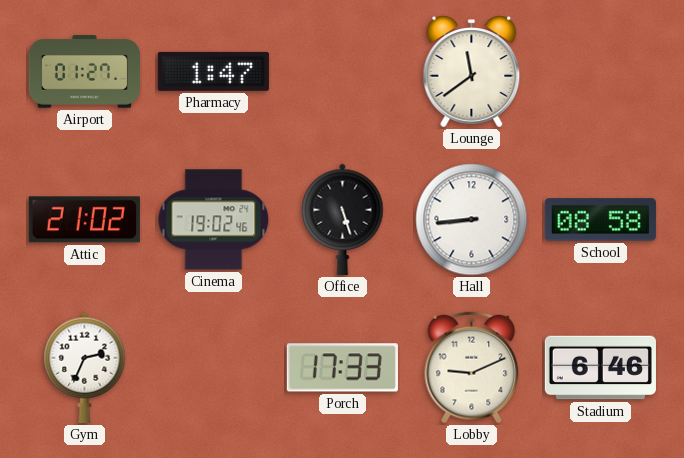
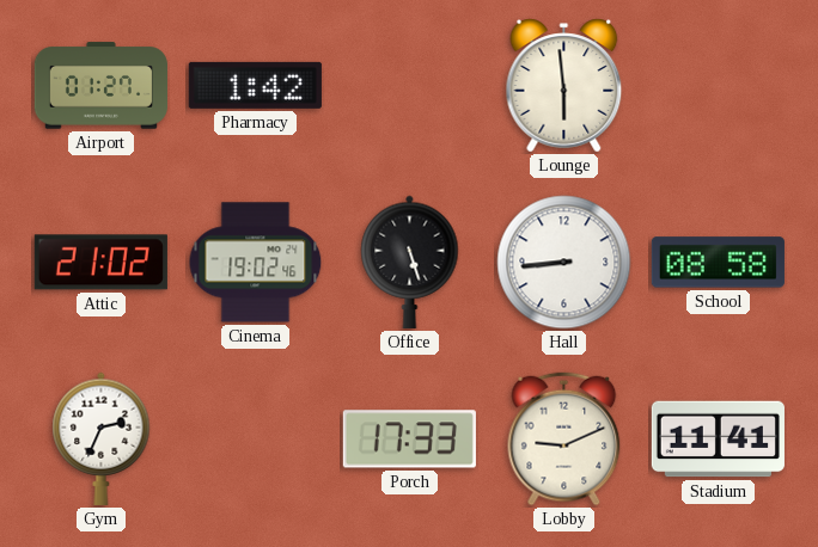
Pharmacy: 1:47 -> 1:42 (255, 85)
Lounge: 11:39 -> 5:59 (564, 86)
Stadium: 6:46 -> 11:41 (718, 440)
